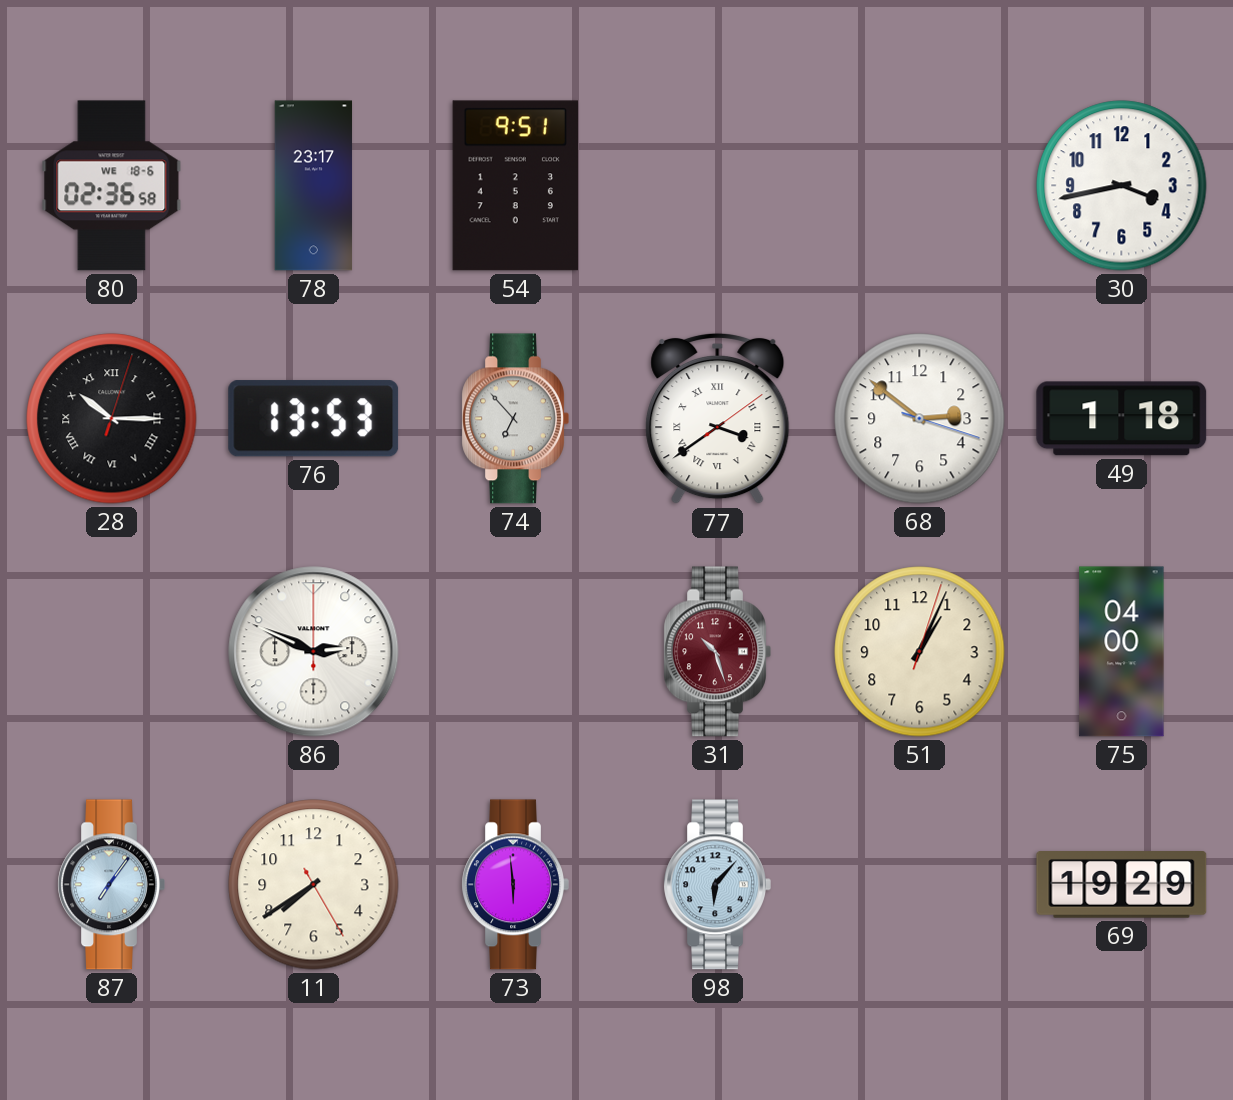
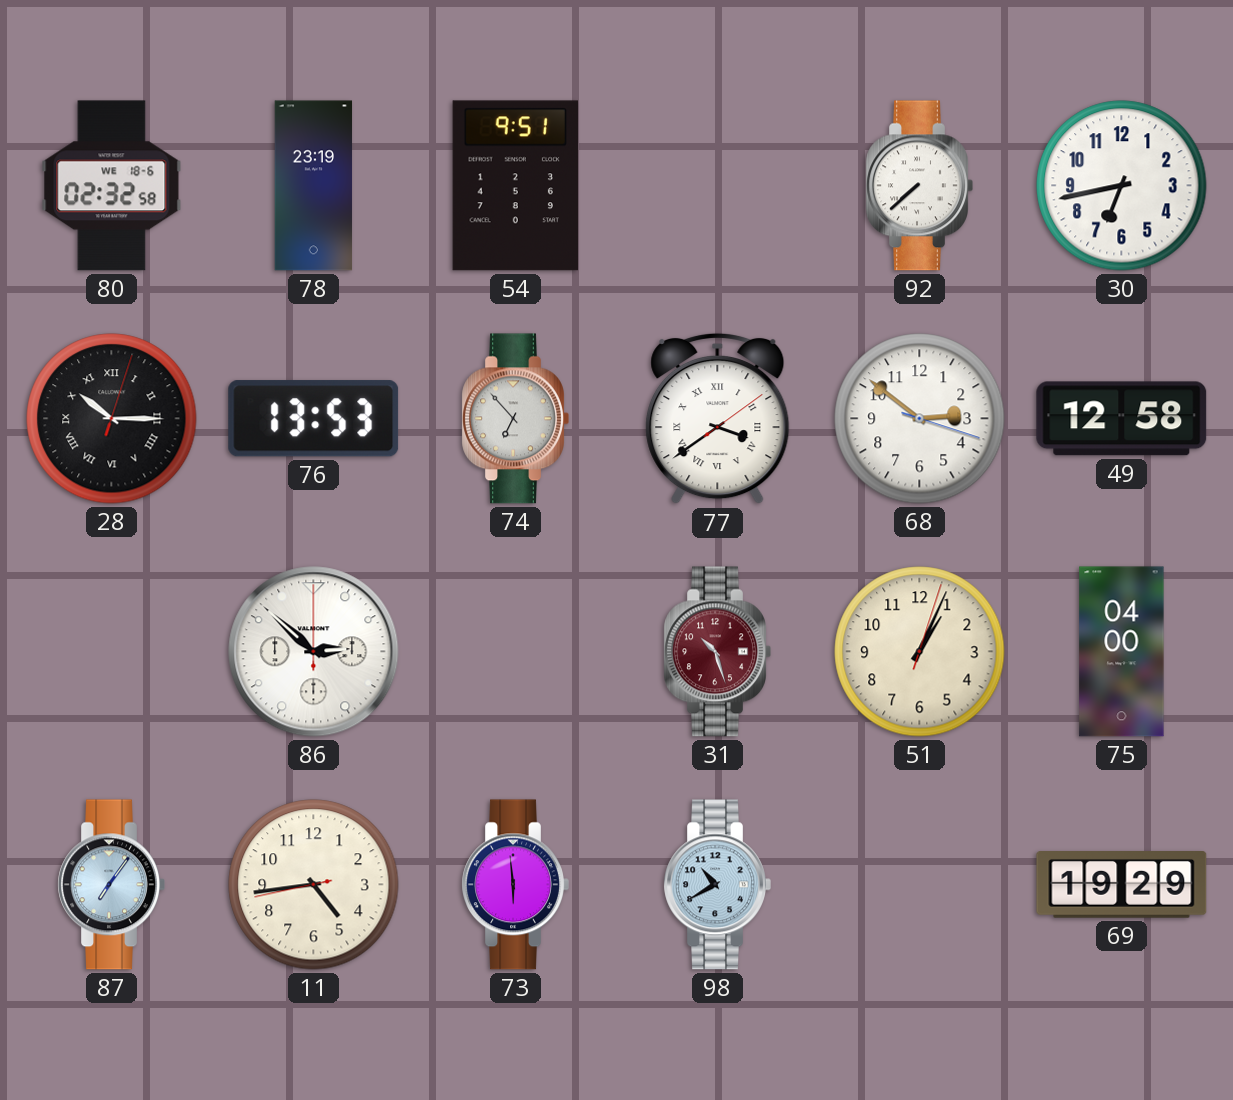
80: 02:36 -> 02:32 (112, 186)
78: 23:17 -> 23:19 (314, 186)
92: none -> 7:38 (919, 186)
30: 3:43 -> 6:43 (1122, 186)
49: 1:18 -> 12:58 (1122, 419)
86: 2:49 -> 2:52 (314, 652)
11: 7:39 -> 4:43 (314, 885)
98: 6:07 -> 10:40 (717, 885)
